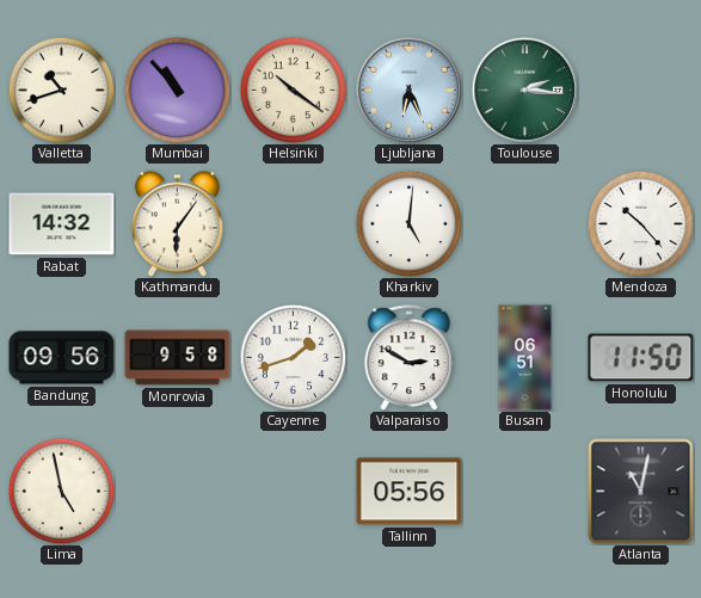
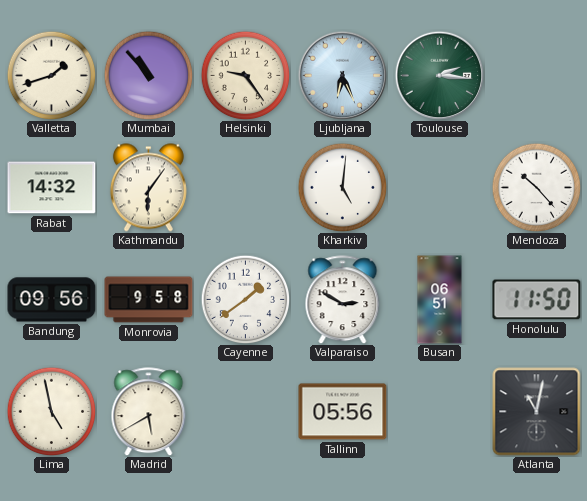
Valletta: 10:42 -> 1:42 (51, 75)
Helsinki: 10:21 -> 9:24 (245, 75)
Cayenne: 1:42 -> 1:39 (245, 299)
Madrid: none -> 5:40 (149, 412)
